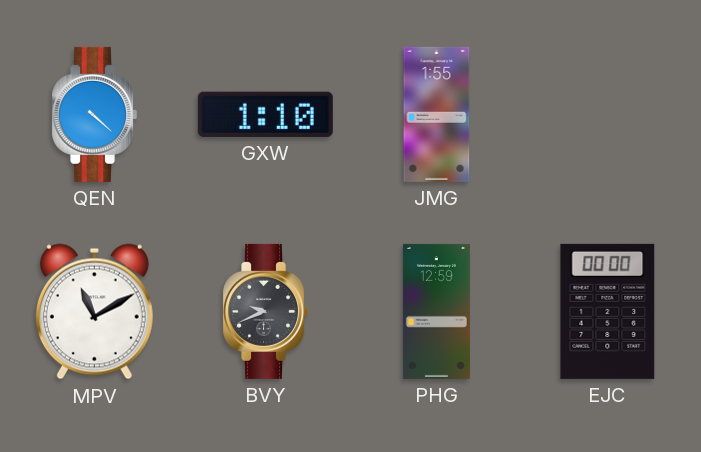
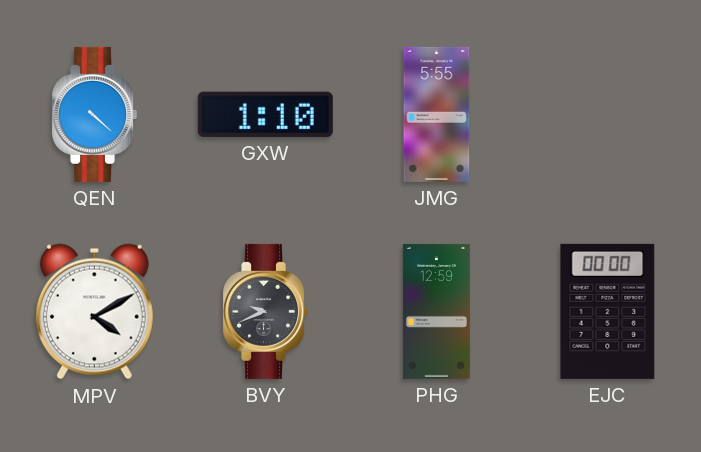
JMG: 1:55 -> 5:55 (437, 114)
MPV: 11:10 -> 4:10 (94, 312)
